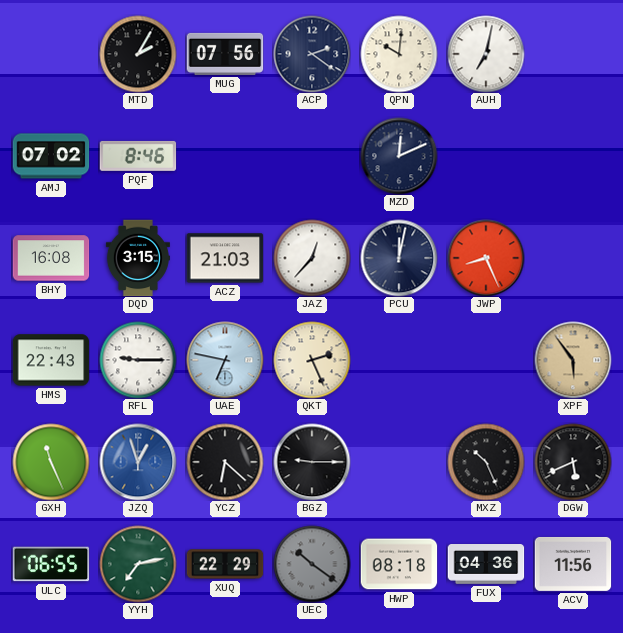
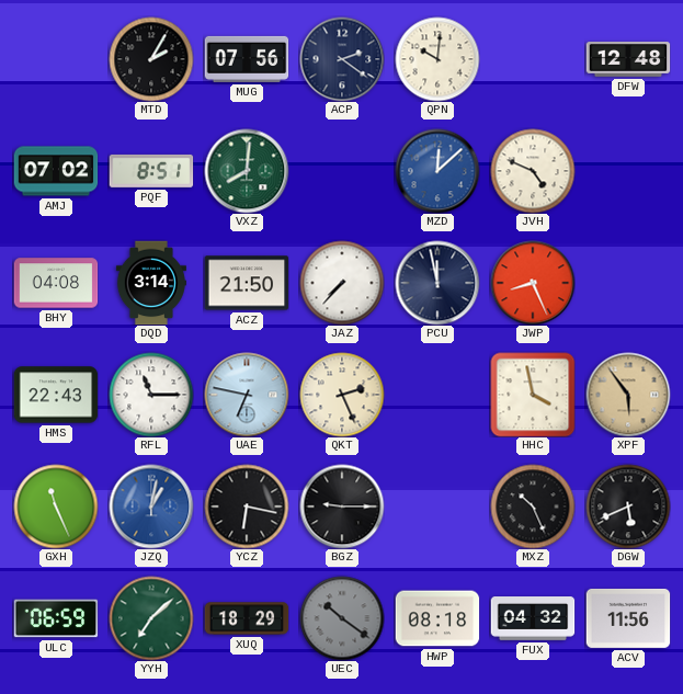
AUH: 7:02 -> none (486, 54)
DFW: none -> 12:48 (628, 59)
PQF: 8:46 -> 8:51 (151, 171)
VXZ: none -> 8:01 (247, 171)
MZD: 12:11 -> 12:08 (437, 171)
MZD dial: navy -> blue (437, 171)
JVH: none -> 4:49 (533, 171)
BHY: 16:08 -> 04:08 (56, 283)
DQD: 3:15 -> 3:14 (151, 283)
ACZ: 21:03 -> 21:50 (247, 283)
JAZ: 12:37 -> 7:37 (342, 283)
PCU: 12:02 -> 11:58 (437, 283)
RFL: 9:15 -> 11:15 (151, 395)
HHC: none -> 3:58 (533, 395)
JZQ: 12:57 -> 1:02 (151, 507)
YCZ: 6:22 -> 6:17 (247, 507)
ULC: 06:55 -> 06:59 (56, 618)
YYH: 7:13 -> 7:08 (151, 618)
XUQ: 22:29 -> 18:29 (247, 618)
FUX: 04:36 -> 04:32 (533, 619)
